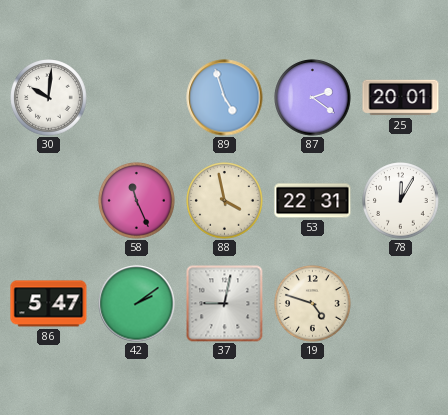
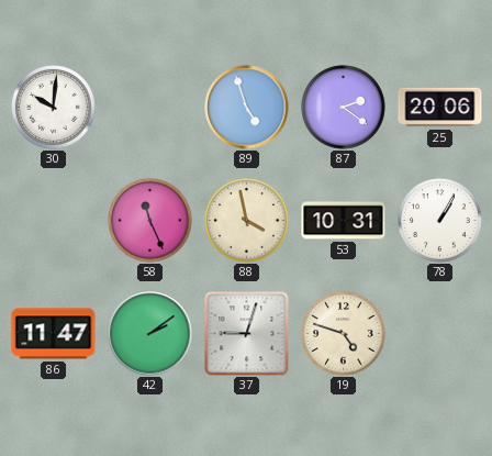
25: 20:01 -> 20:06 (440, 108)
53: 22:31 -> 10:31 (344, 221)
78: 12:05 -> 1:05 (440, 221)
86: 5:47 -> 11:47 (54, 334)
37: 9:02 -> 9:03 (247, 334)
